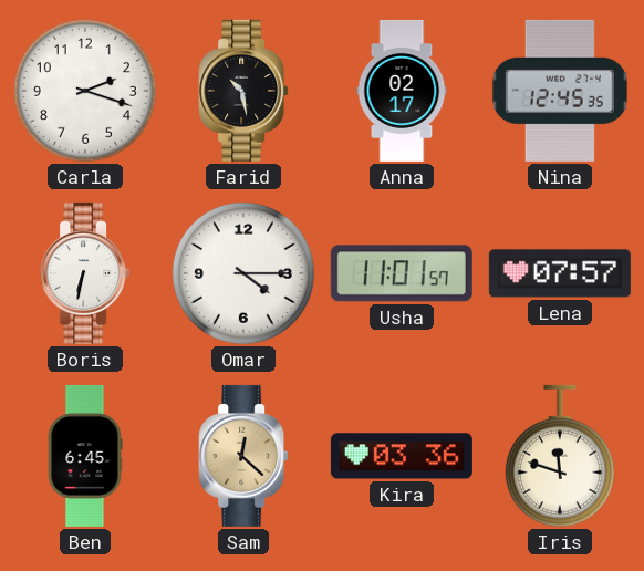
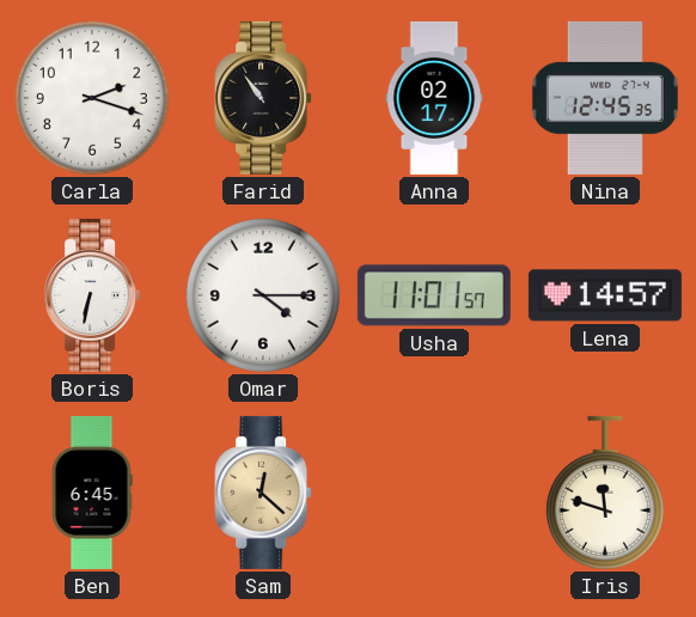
Farid: 10:28 -> 10:54 (263, 98)
Lena: 07:57 -> 14:57 (605, 295)
Kira: 03:36 -> none (402, 456)
